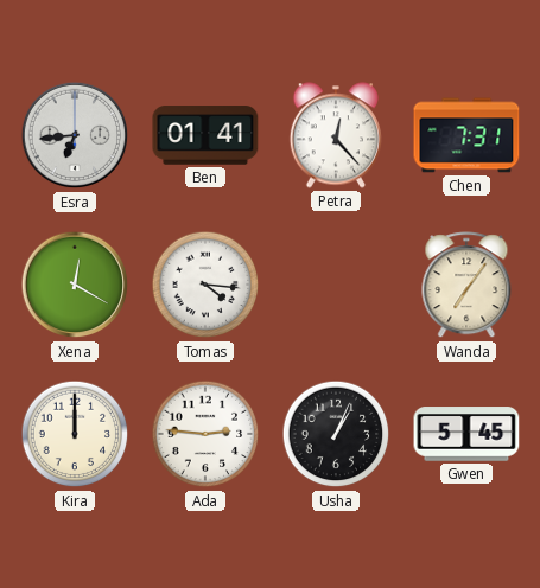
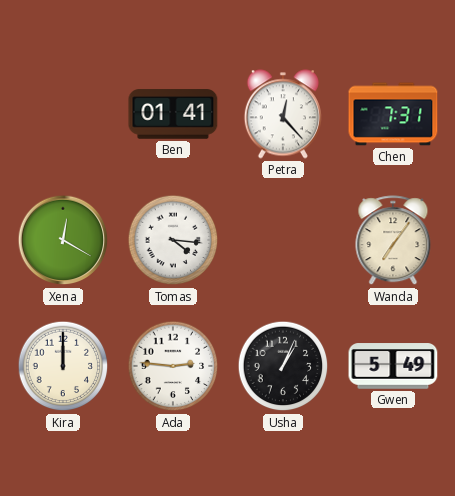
Esra: 6:44 -> none (75, 135)
Gwen: 5:45 -> 5:49 (393, 366)
